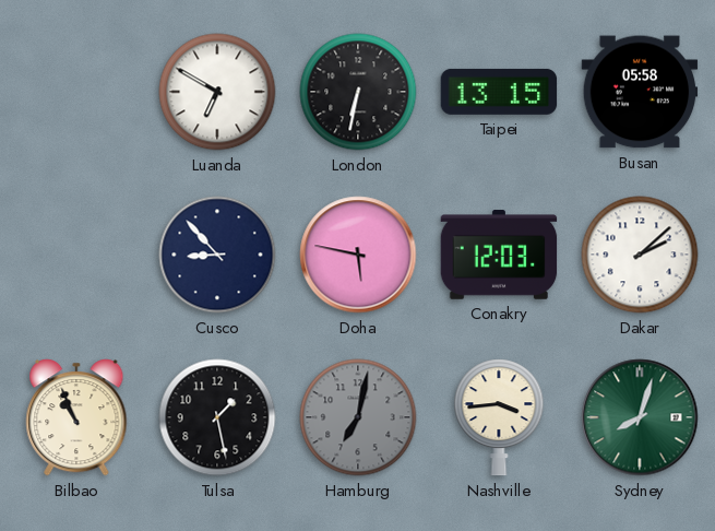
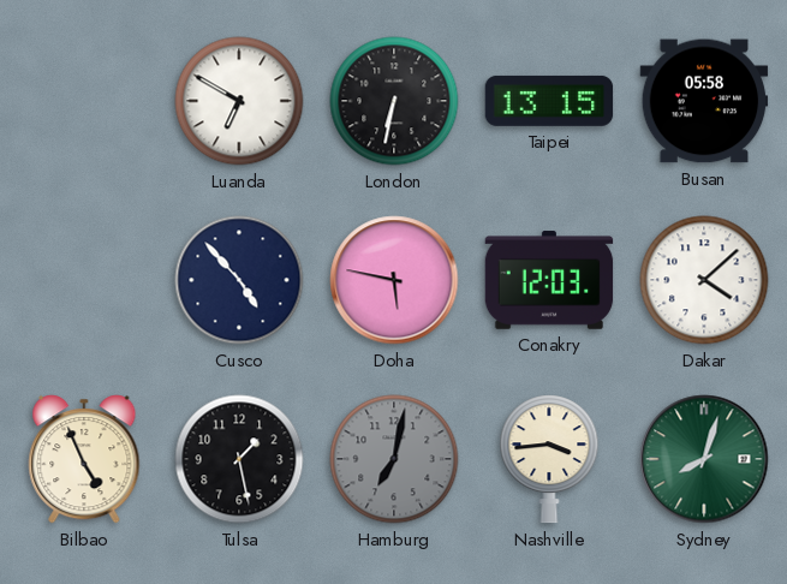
Cusco: 8:53 -> 4:53 (239, 280)
Dakar: 2:08 -> 4:08 (704, 280)
Bilbao: 10:56 -> 4:56 (84, 459)
